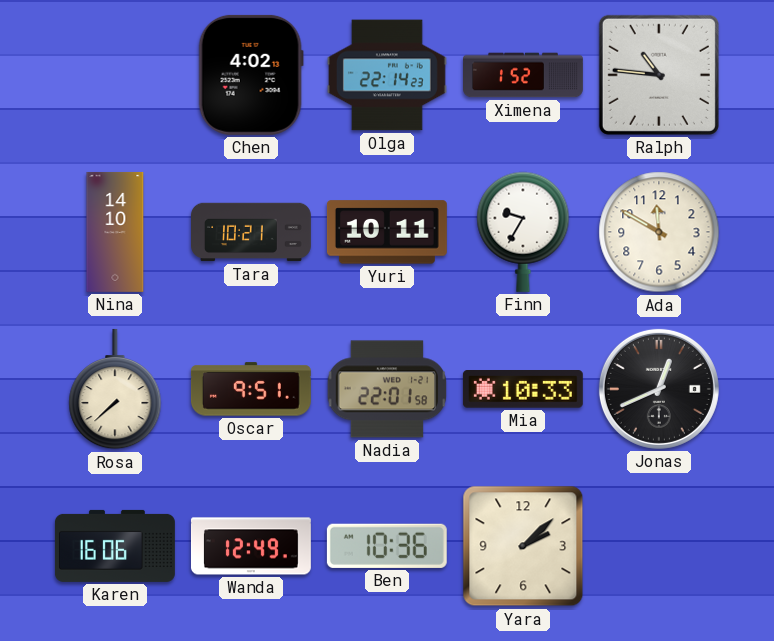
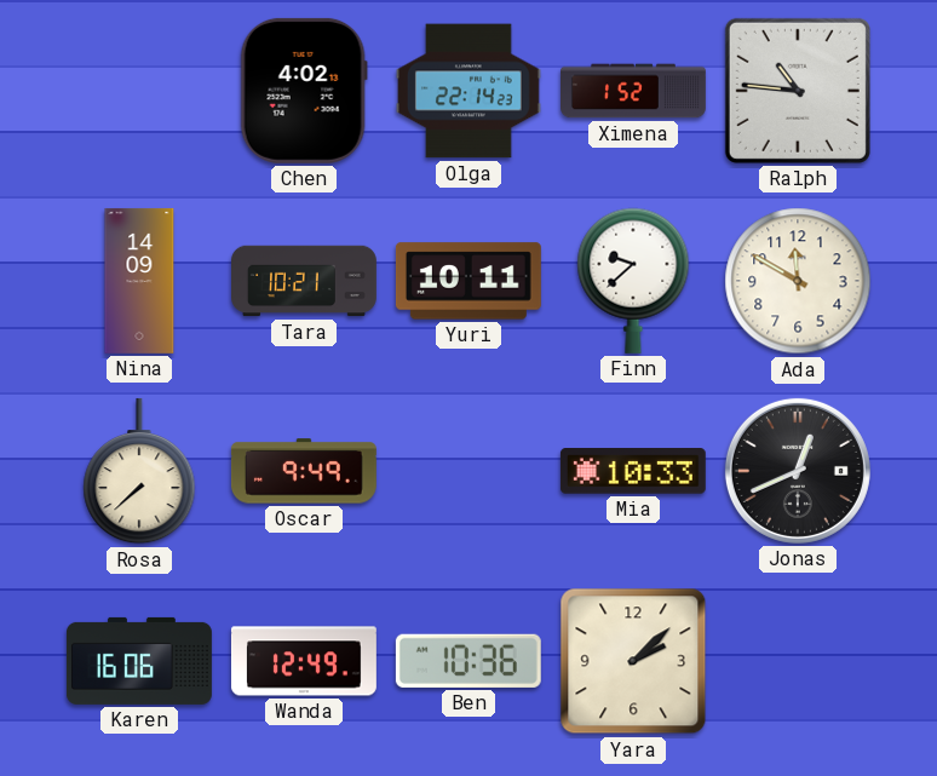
Nina: 14:10 -> 14:09 (139, 281)
Finn: 9:35 -> 9:38 (633, 281)
Oscar: 9:51 -> 9:49 (304, 471)
Nadia: 22:01 -> none (387, 389)
